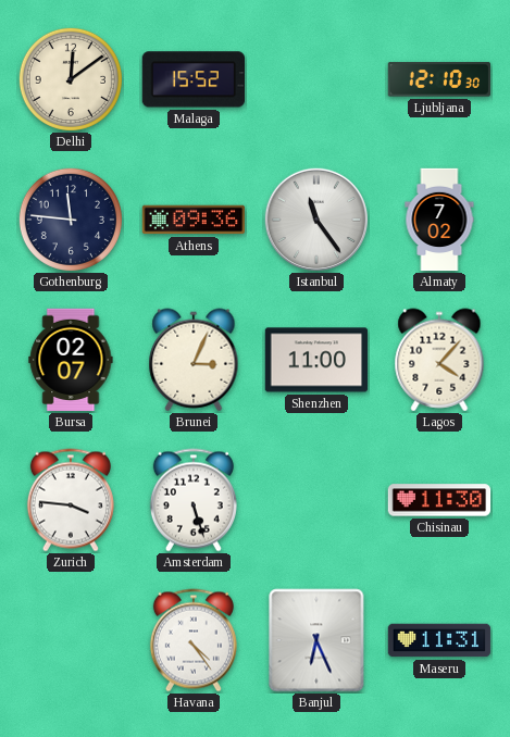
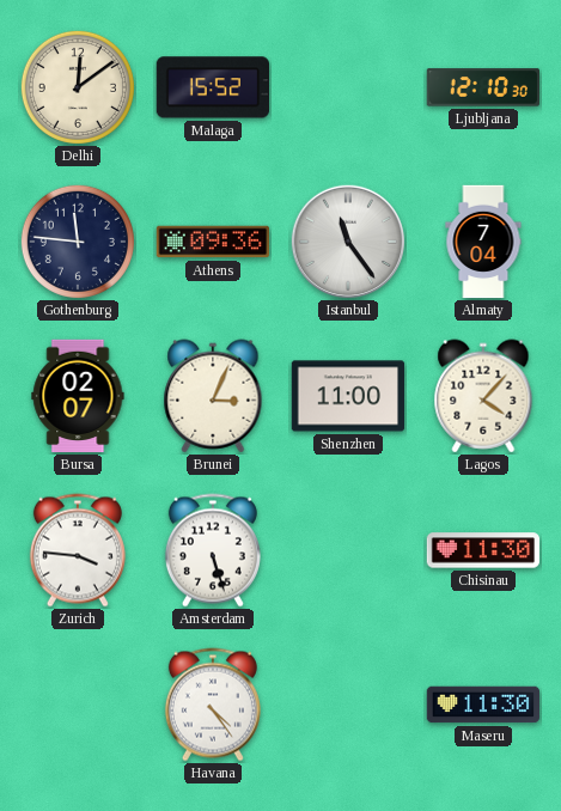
Almaty: 7:02 -> 7:04 (483, 242)
Banjul: 6:26 -> none (316, 640)
Maseru: 11:31 -> 11:30 (483, 705)
